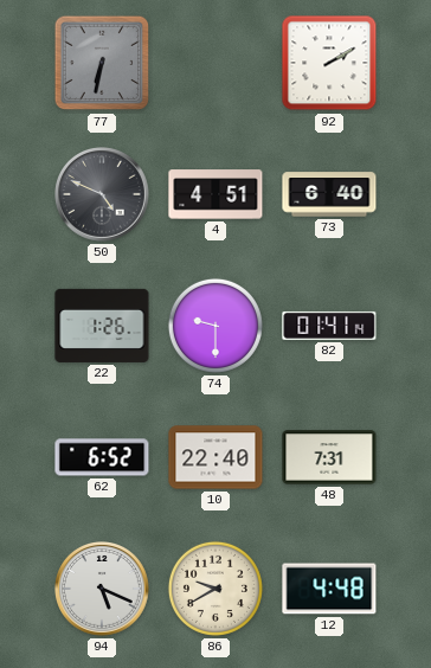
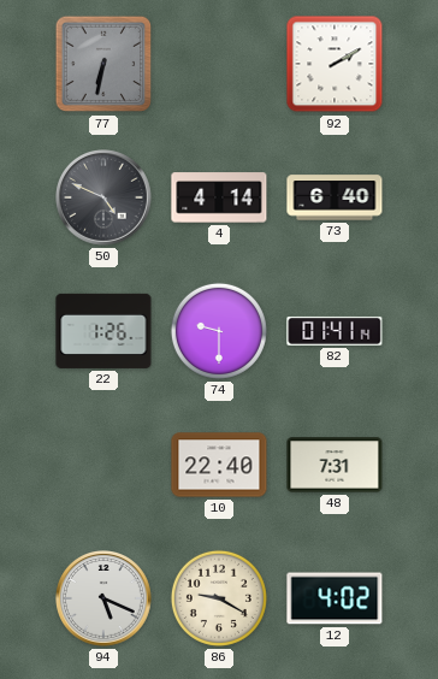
4: 4:51 -> 4:14 (219, 197)
62: 6:52 -> none (102, 457)
86: 9:40 -> 9:20 (219, 598)
12: 4:48 -> 4:02 (335, 598)
